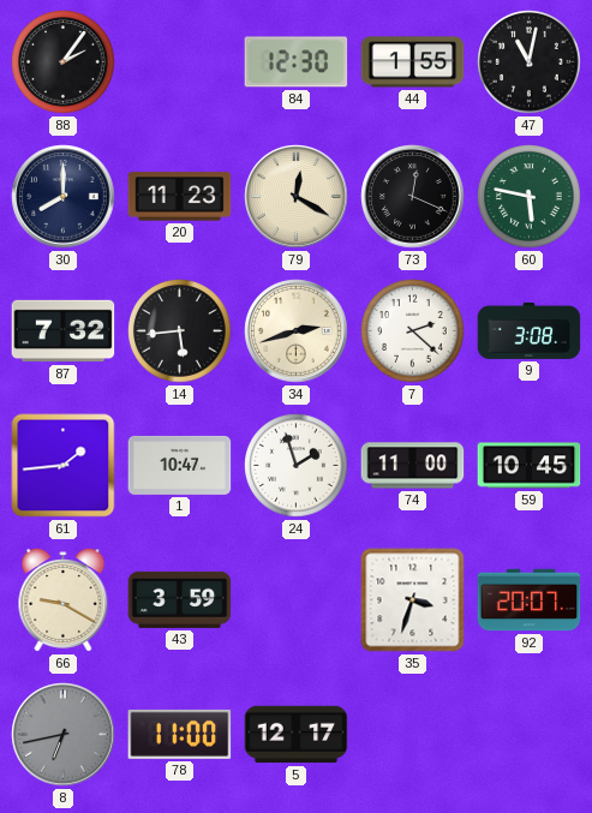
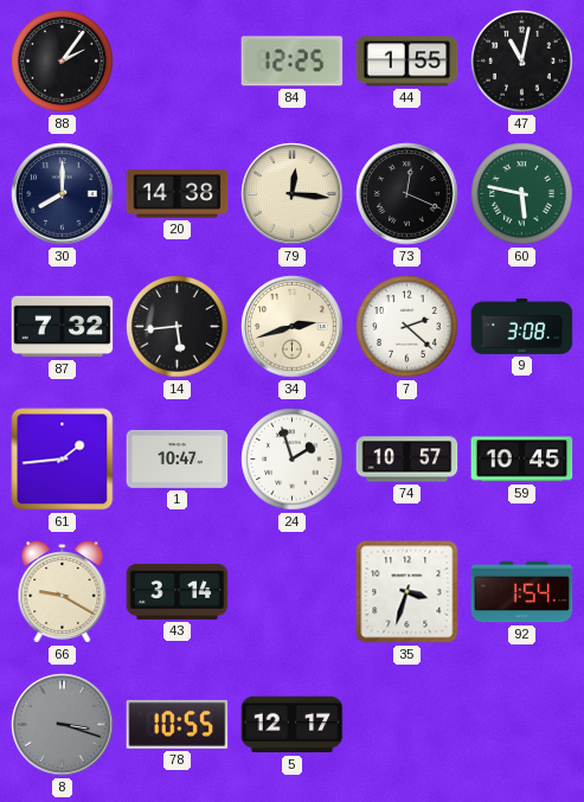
84: 12:30 -> 12:25 (293, 62)
20: 11:23 -> 14:38 (178, 194)
79: 12:20 -> 12:16 (293, 194)
74: 11:00 -> 10:57 (407, 460)
43: 3:59 -> 3:14 (178, 591)
92: 20:07 -> 1:54 (522, 592)
8: 6:43 -> 3:18 (63, 725)
78: 11:00 -> 10:55 (178, 724)
